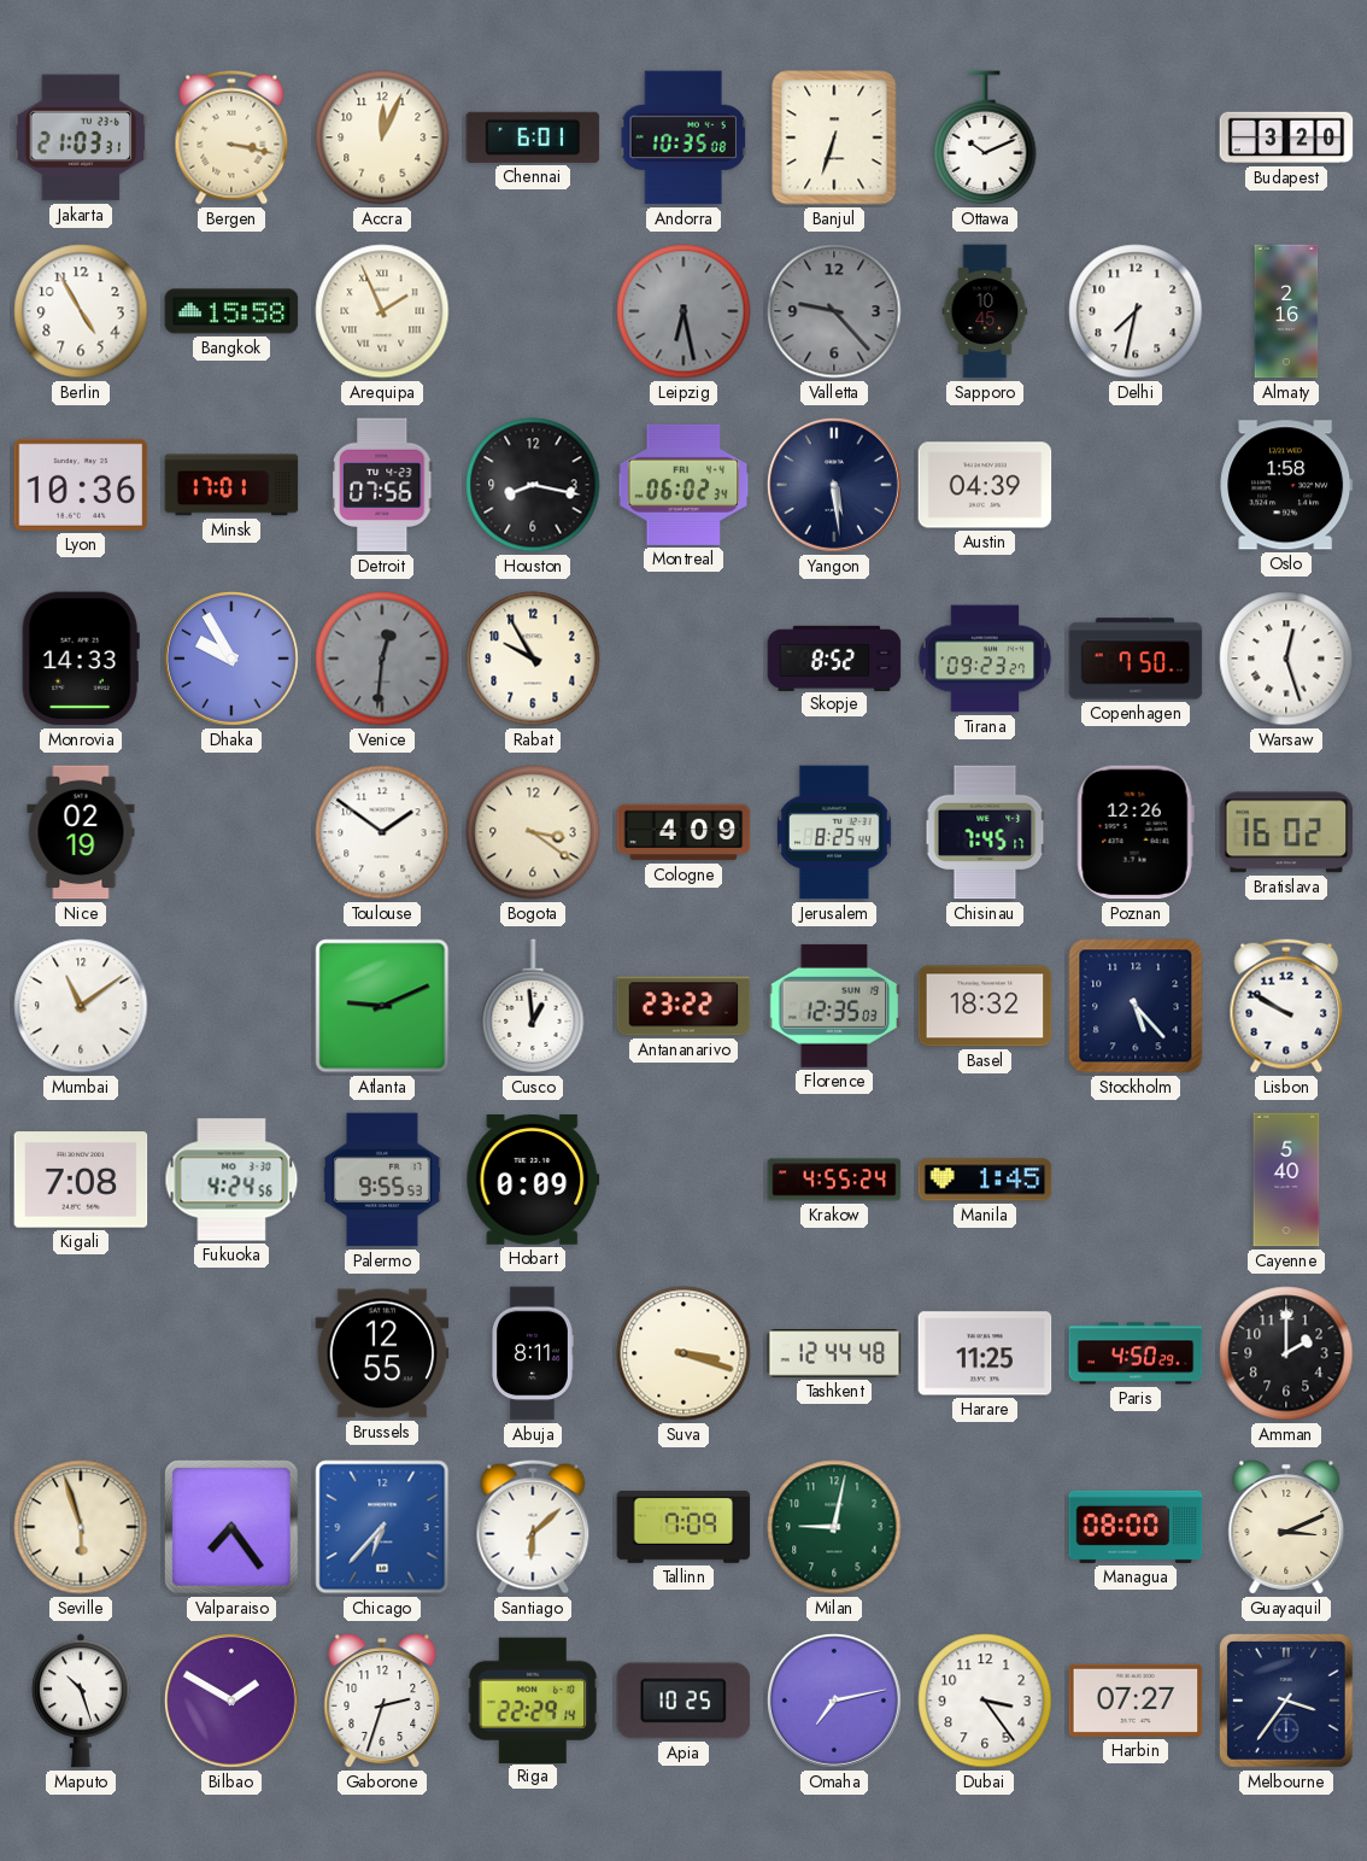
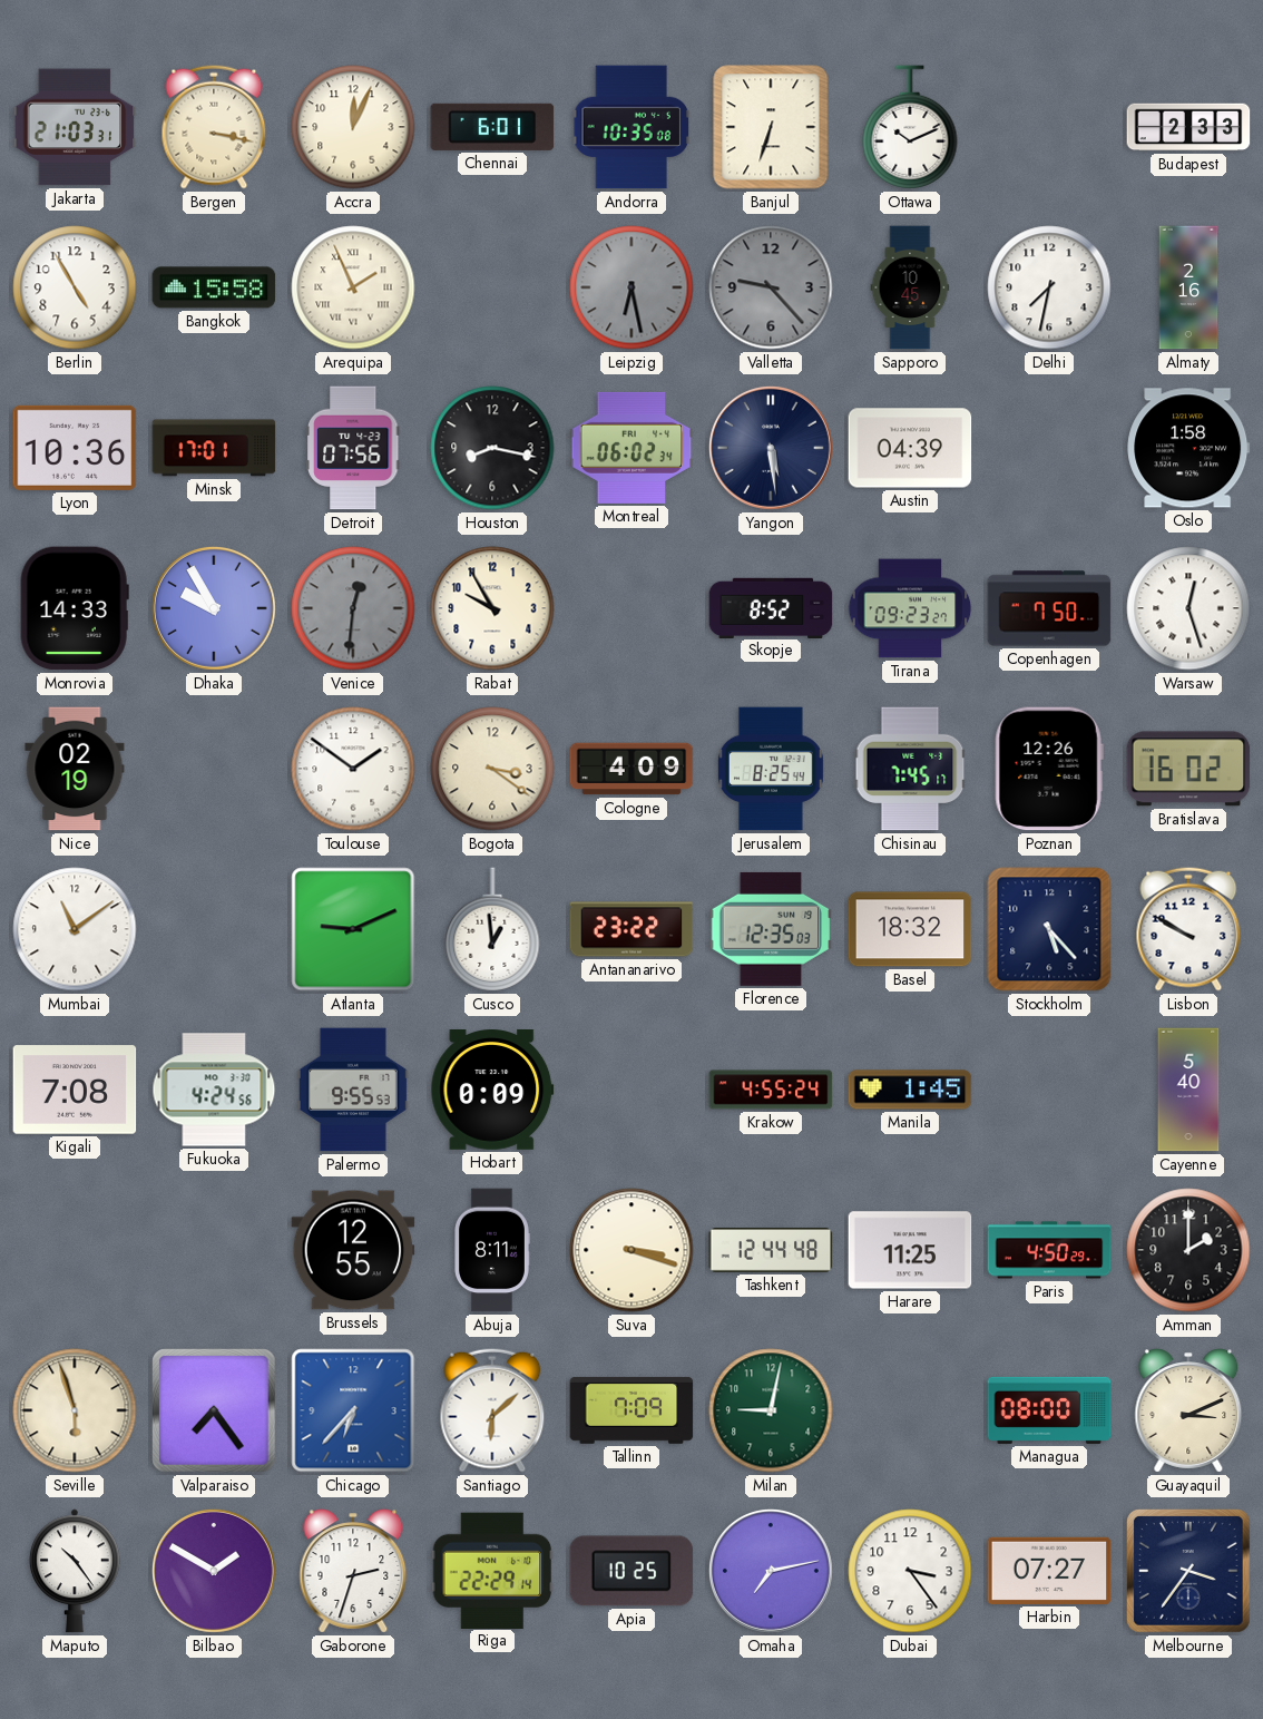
Budapest: 3:20 -> 2:33 (1188, 127)
Maputo: 10:27 -> 10:24 (75, 1571)
